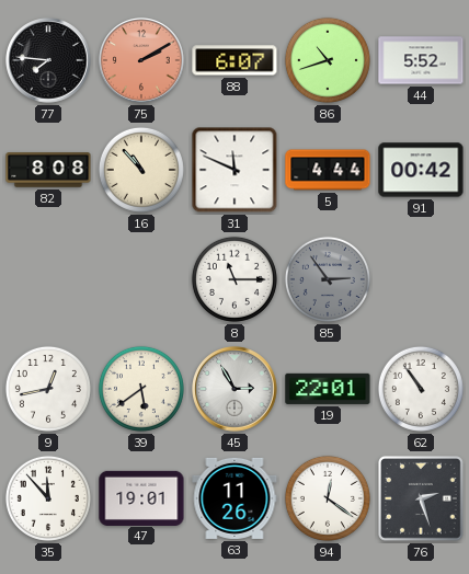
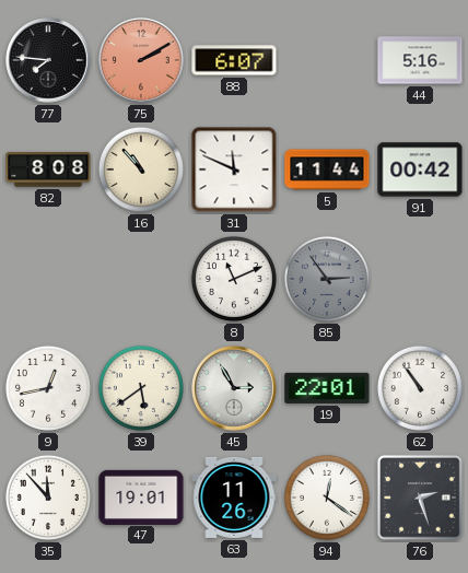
86: 10:42 -> none (328, 60)
44: 5:52 -> 5:16 (420, 60)
5: 4:44 -> 11:44 (327, 169)
8: 11:15 -> 11:11 (234, 279)
